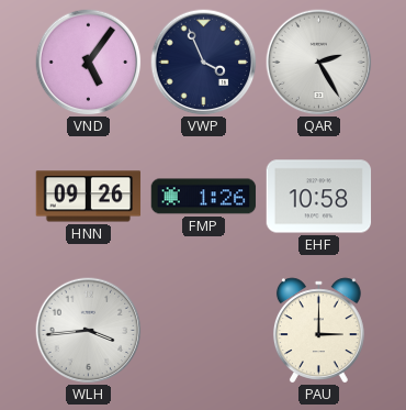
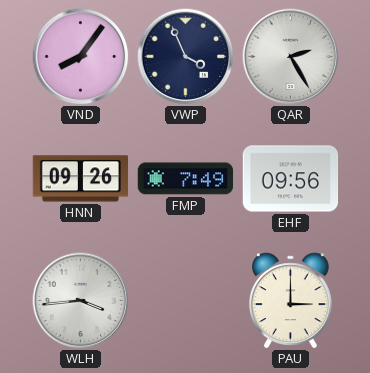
VND: 5:06 -> 8:06 (81, 57)
FMP: 1:26 -> 7:49 (186, 179)
EHF: 10:58 -> 09:56 (291, 179)
